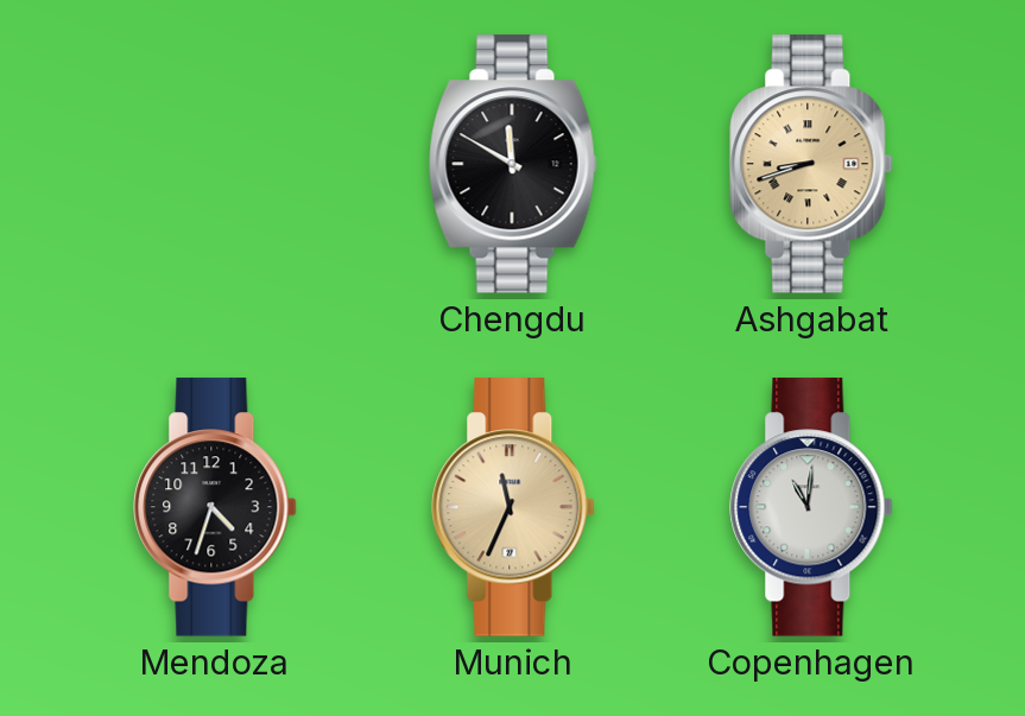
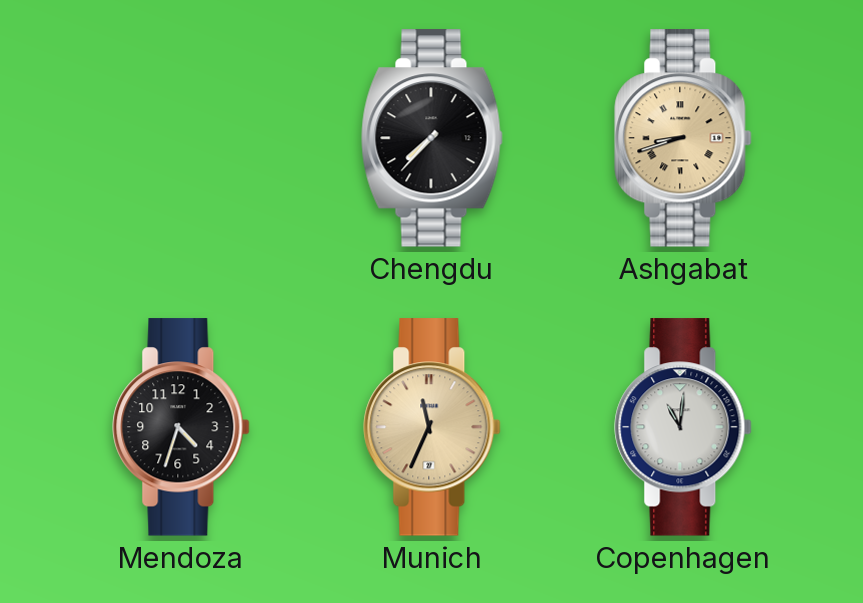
Chengdu: 11:50 -> 7:37 (432, 138)
